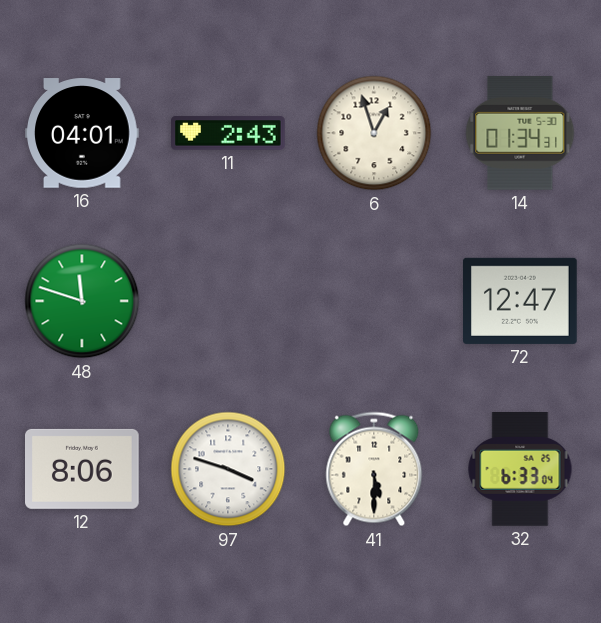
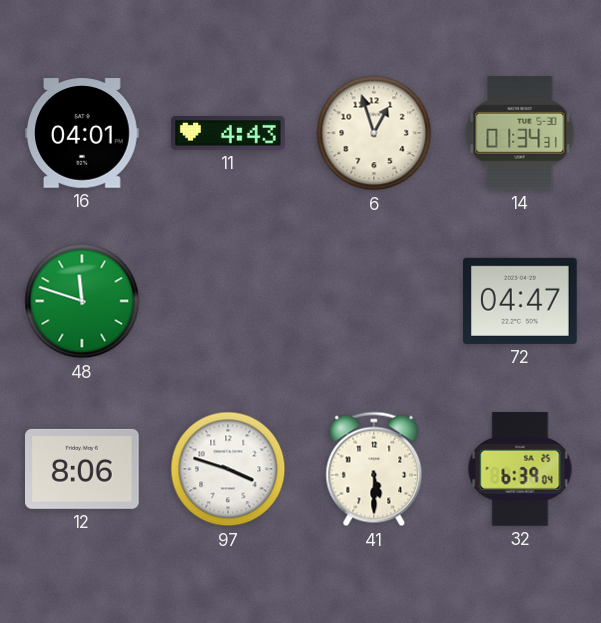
11: 2:43 -> 4:43 (229, 133)
72: 12:47 -> 04:47 (521, 301)
32: 6:33 -> 6:39 (520, 470)
